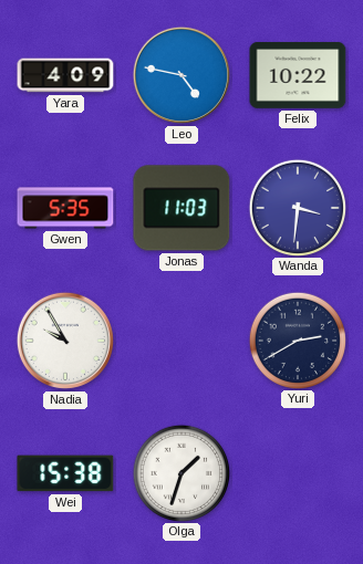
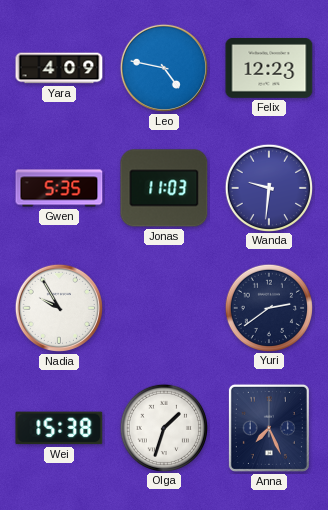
Felix: 10:22 -> 12:23 (269, 68)
Wanda: 3:31 -> 9:31 (268, 187)
Yuri: 2:40 -> 2:39 (268, 307)
Anna: none -> 7:26 (269, 428)
